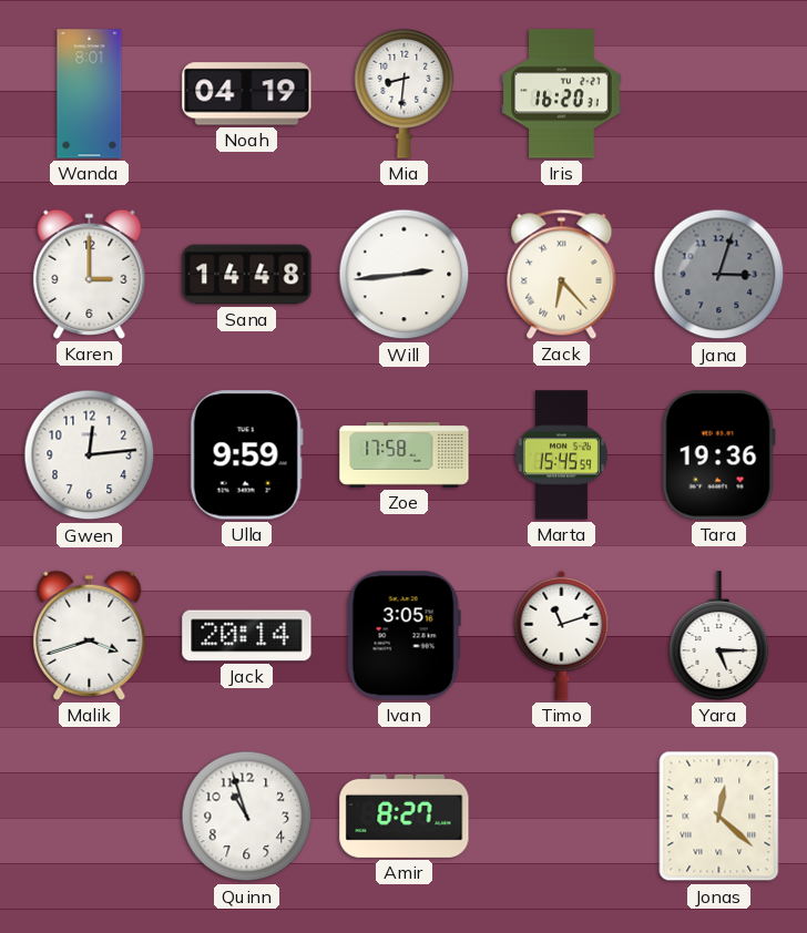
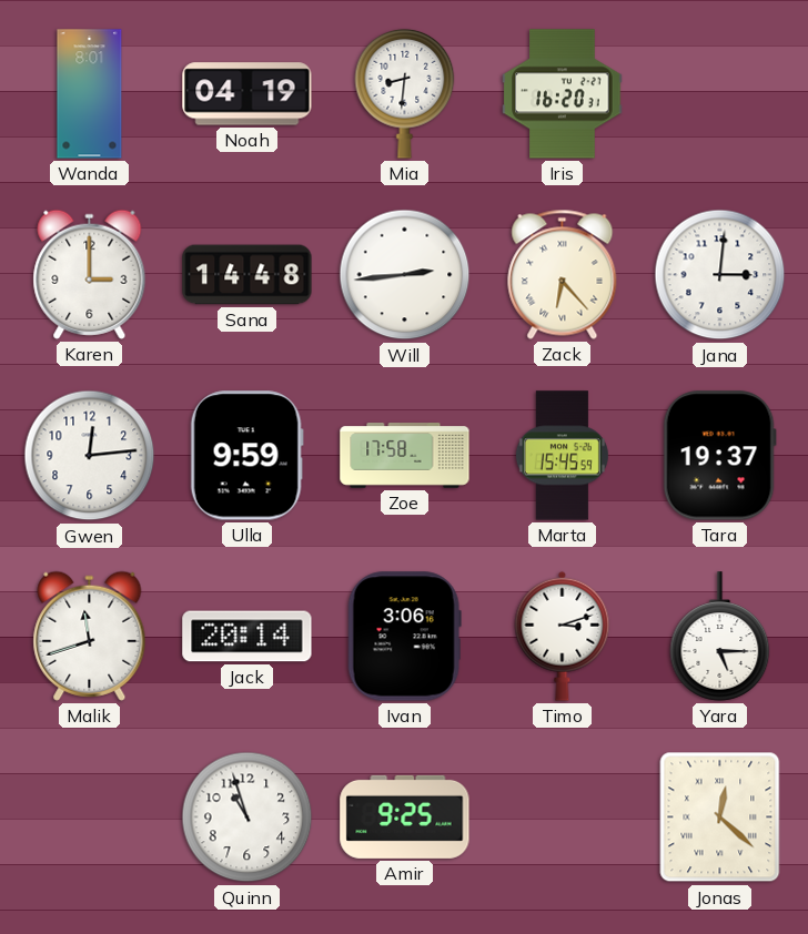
Jana: 3:03 -> 3:01 (720, 275)
Jana dial: grey -> white (720, 275)
Tara: 19:36 -> 19:37 (719, 456)
Malik: 3:42 -> 11:42 (90, 636)
Ivan: 3:05 -> 3:06 (404, 637)
Timo: 11:12 -> 3:12 (563, 636)
Amir: 8:27 -> 9:25 (405, 816)
